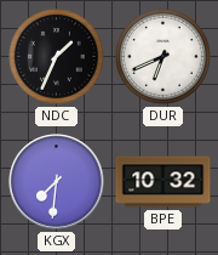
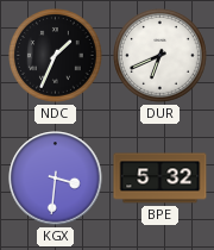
KGX: 7:31 -> 3:31 (56, 179)
BPE: 10:32 -> 5:32 (160, 179)
